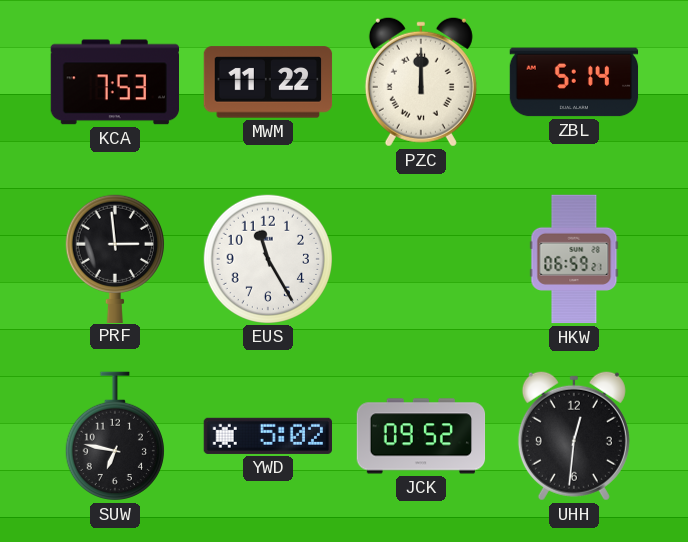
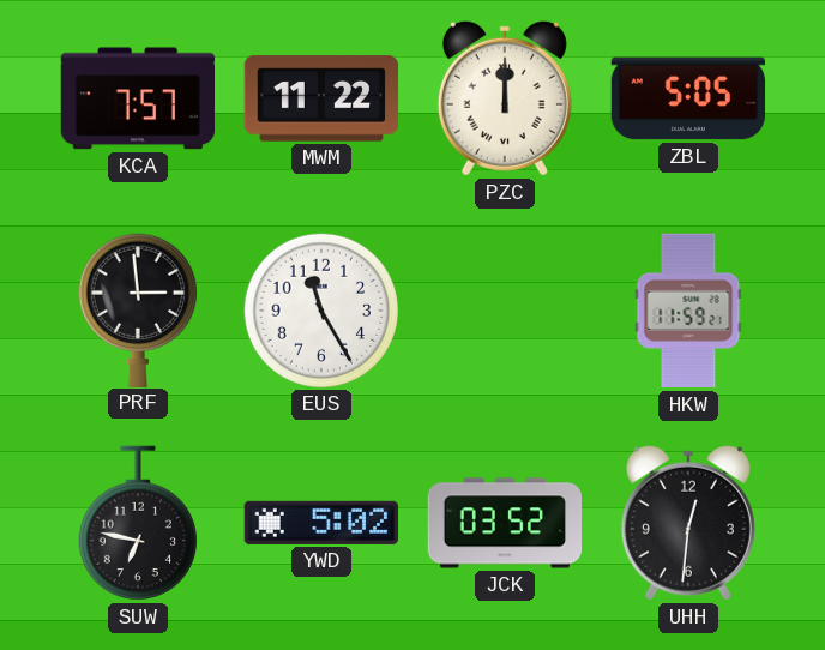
KCA: 7:53 -> 7:57 (137, 98)
ZBL: 5:14 -> 5:05 (688, 98)
HKW: 06:59 -> 11:59 (688, 311)
JCK: 09:52 -> 03:52 (505, 523)
